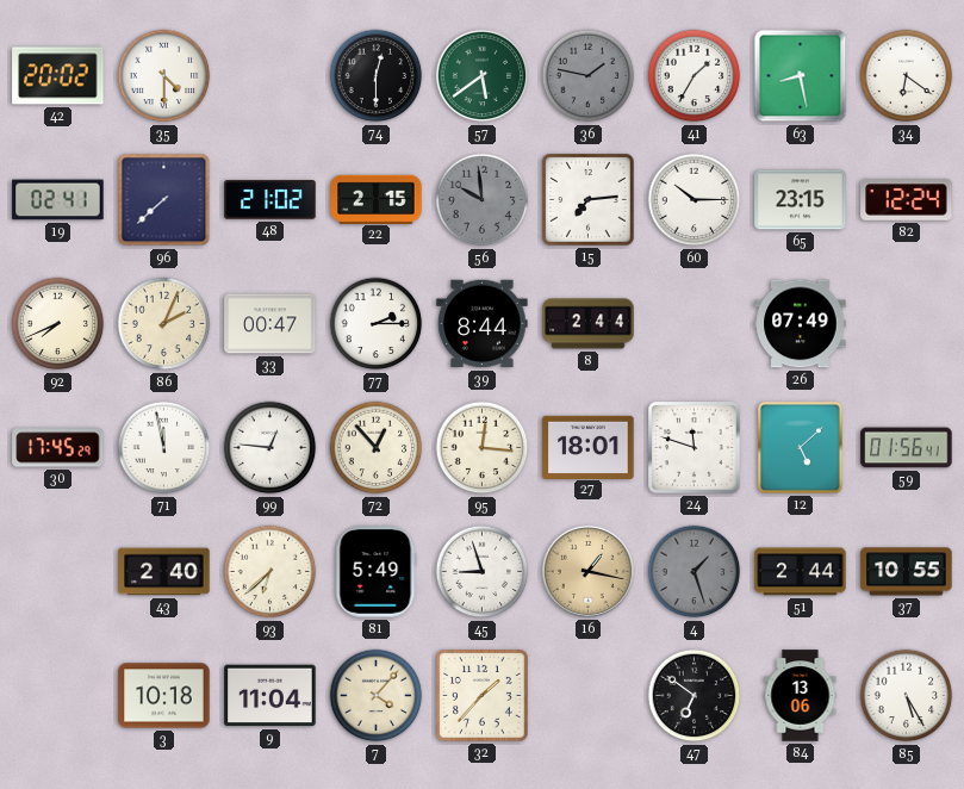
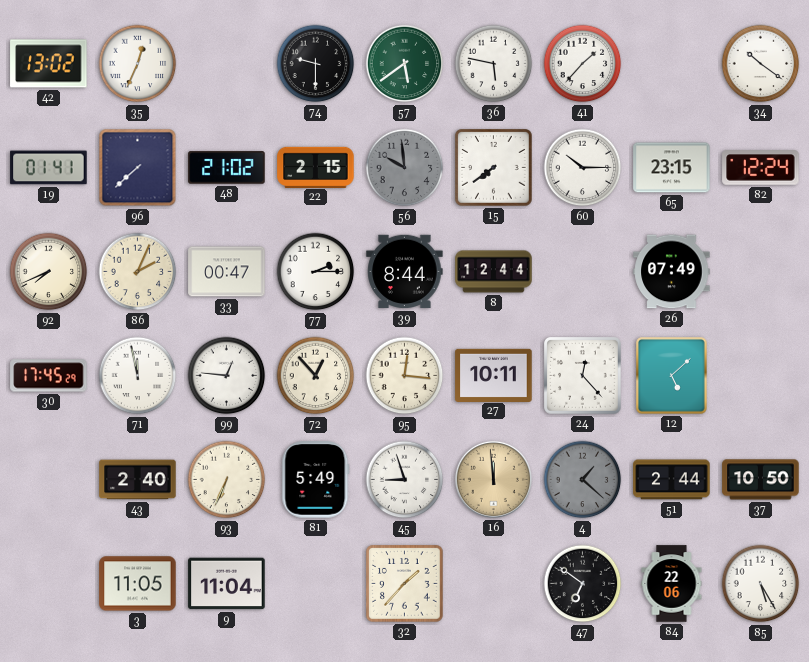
42: 20:02 -> 13:02 (49, 64)
35: 4:30 -> 12:34 (138, 64)
74: 12:30 -> 9:30 (316, 64)
36: 1:47 -> 5:47 (494, 64)
36 dial: grey -> white (494, 64)
41: 1:35 -> 1:37 (583, 64)
63: 8:28 -> none (801, 76)
34: 6:21 -> 10:21 (761, 64)
19: 02:41 -> 01:41 (49, 168)
15: 7:14 -> 7:39 (494, 168)
8: 2:44 -> 12:44 (494, 272)
27: 18:01 -> 10:11 (494, 375)
24: 11:48 -> 12:23 (583, 376)
59: 01:56 -> none (907, 448)
93: 6:38 -> 6:34 (227, 480)
16: 1:17 -> 11:59 (493, 479)
4: 1:27 -> 1:22 (583, 480)
37: 10:55 -> 10:50 (761, 480)
3: 10:18 -> 11:05 (138, 584)
7: 4:07 -> none (377, 696)
84: 13:06 -> 22:06 (672, 584)
